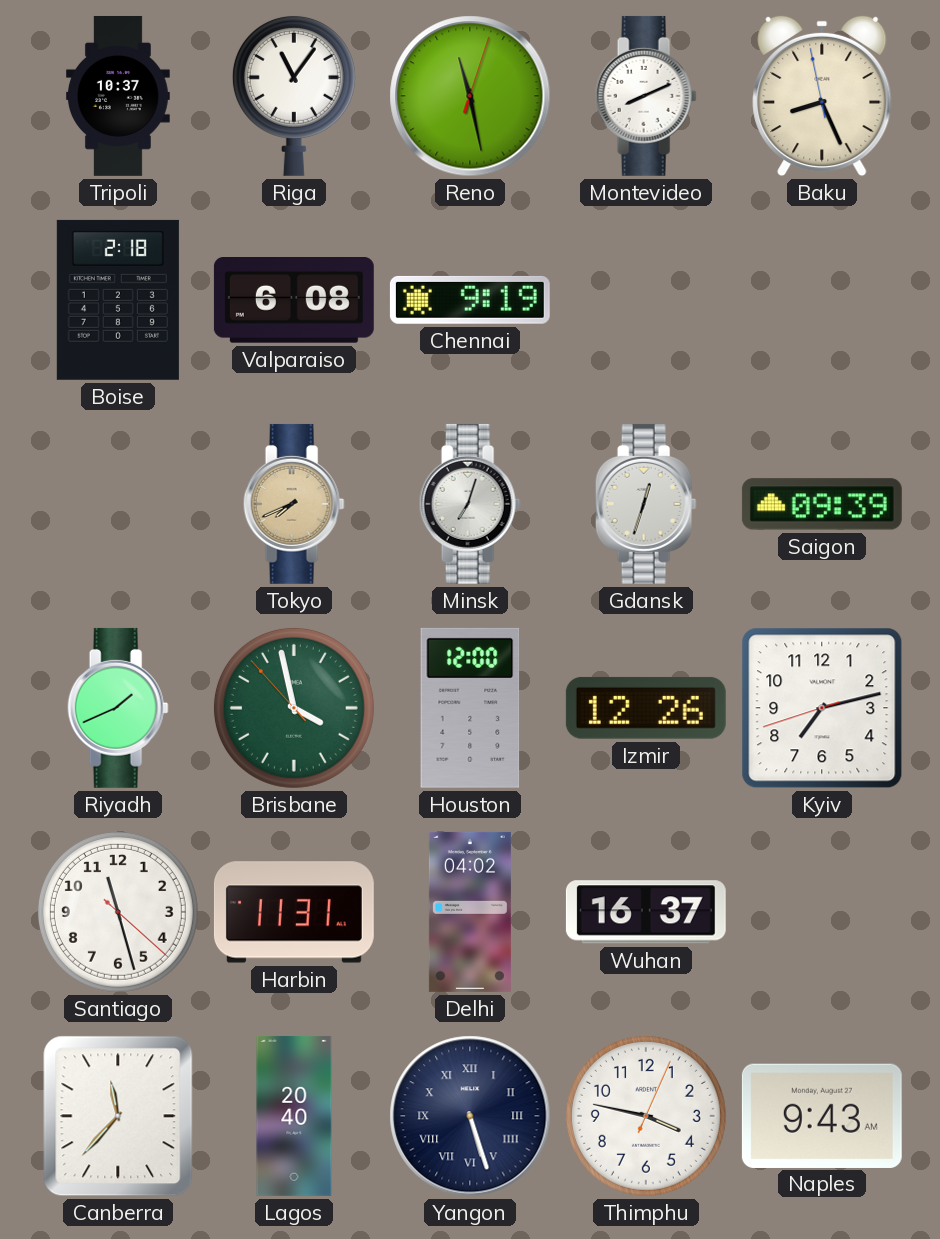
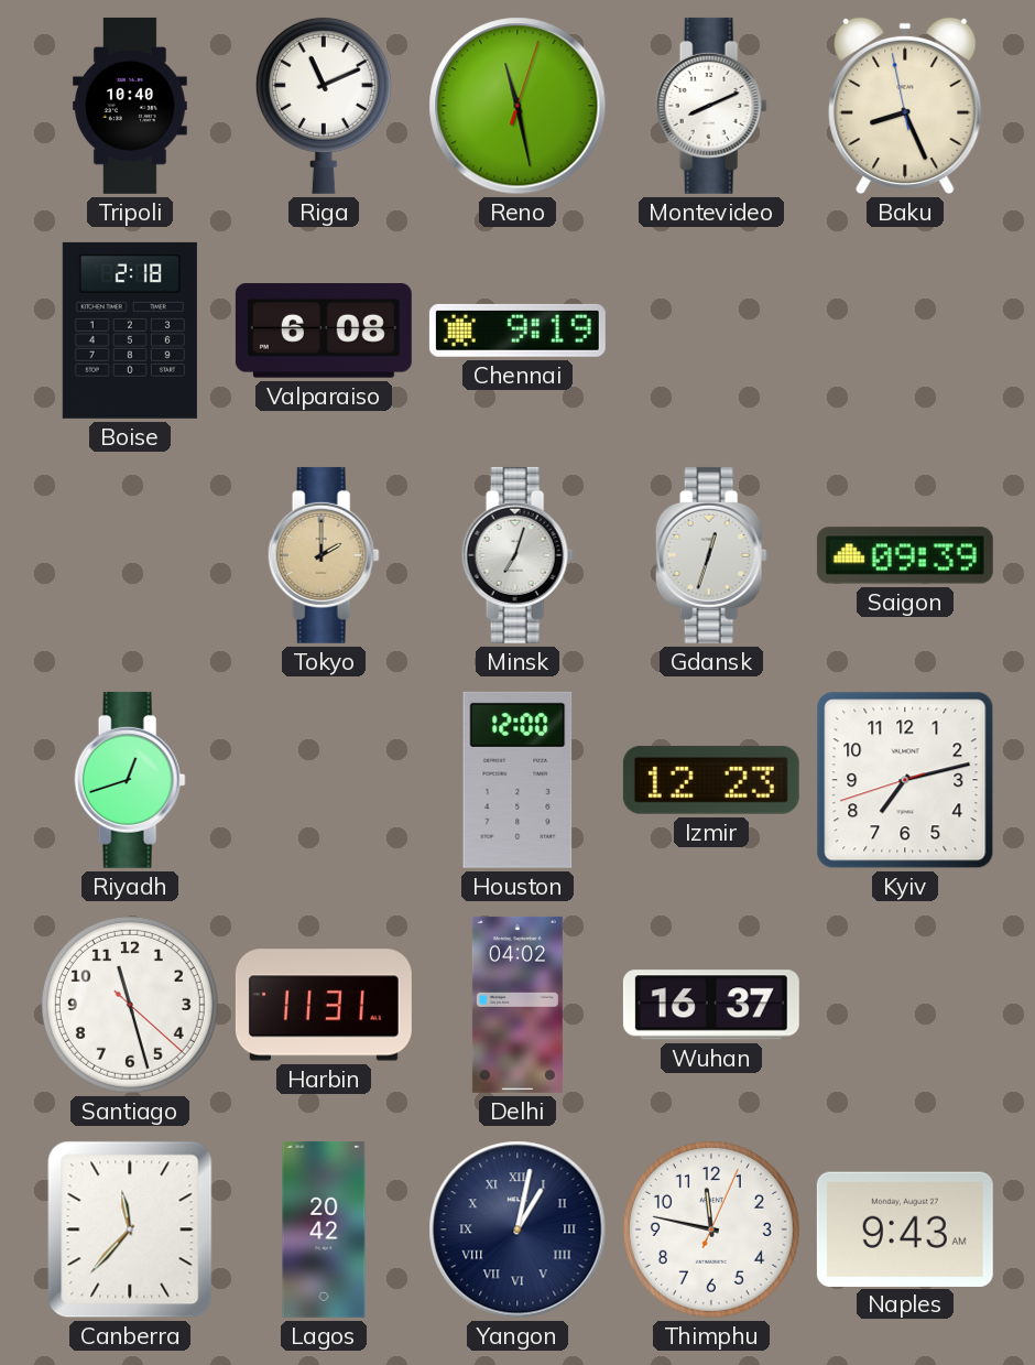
Tripoli: 10:37 -> 10:40 (130, 106)
Riga: 11:06 -> 11:11 (324, 105)
Tokyo: 7:41 -> 2:00 (324, 555)
Riyadh: 1:41 -> 12:42 (130, 780)
Brisbane: 3:57 -> none (294, 708)
Izmir: 12:26 -> 12:23 (711, 780)
Lagos: 20:40 -> 20:42 (324, 1229)
Yangon: 5:27 -> 1:02 (517, 1229)
Thimphu: 3:47 -> 11:47 (711, 1229)
